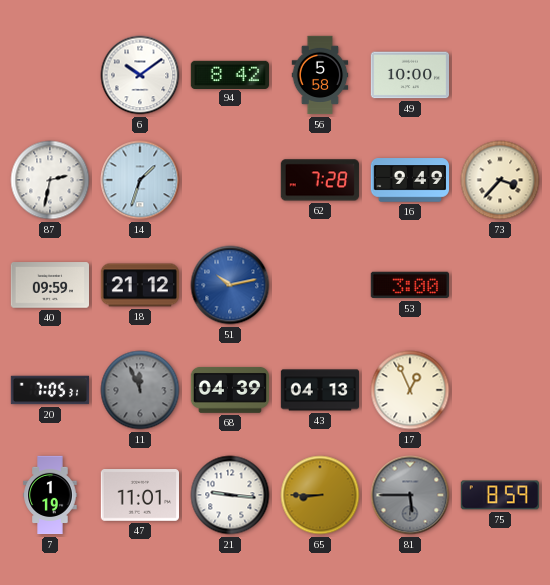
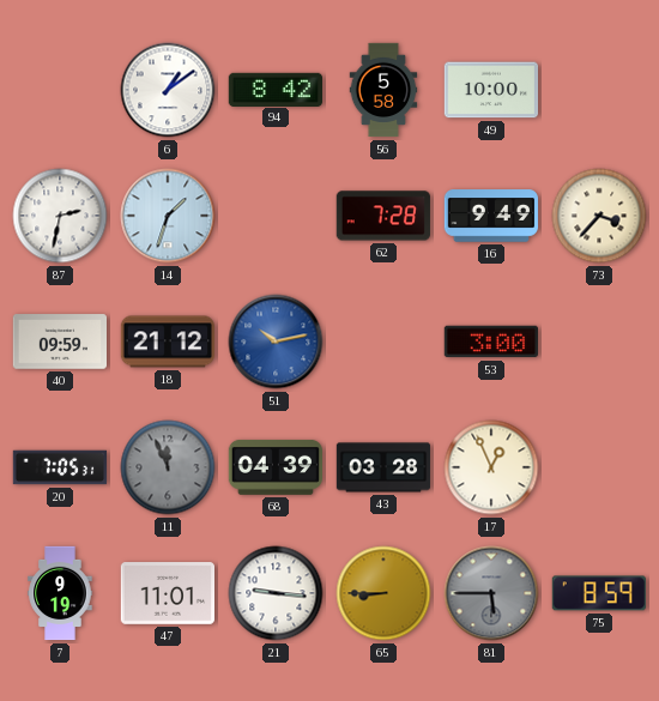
6: 10:09 -> 1:09 (168, 90)
43: 04:13 -> 03:28 (383, 467)
7: 1:19 -> 9:19 (60, 593)
